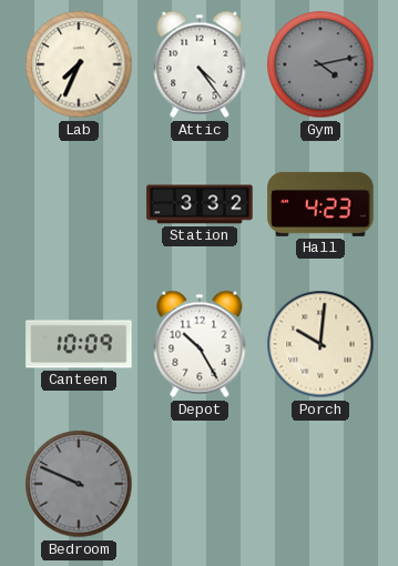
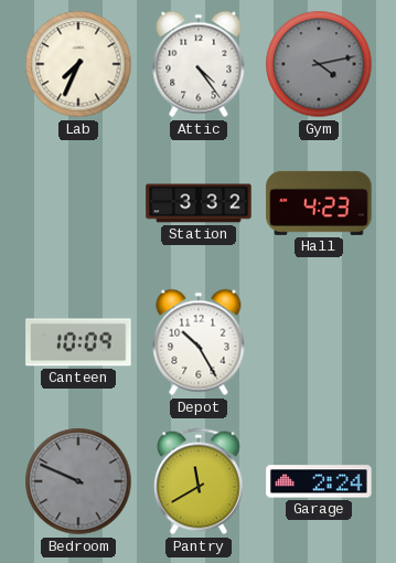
Porch: 10:01 -> none (320, 344)
Pantry: none -> 11:40 (199, 481)
Garage: none -> 2:24 (319, 481)
